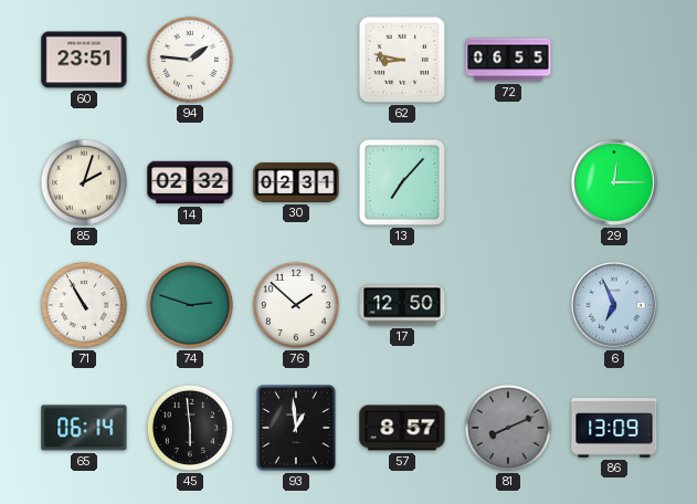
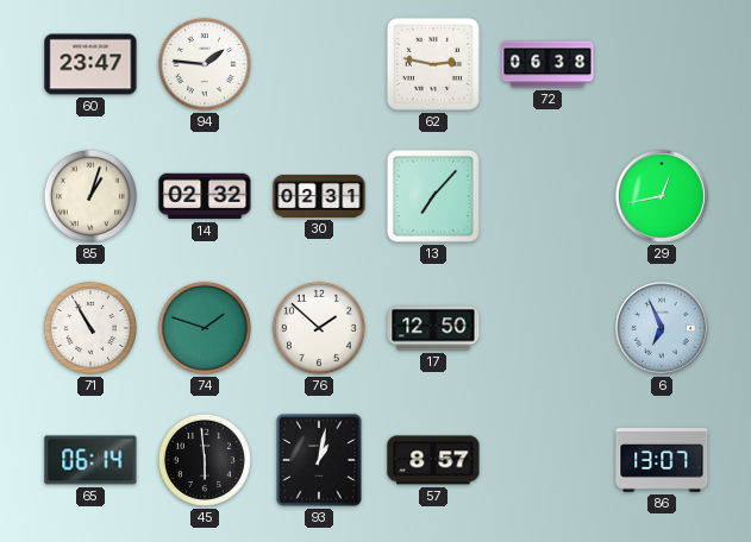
60: 23:51 -> 23:47 (90, 64)
62: 8:47 -> 2:47 (433, 64)
72: 06:55 -> 06:38 (547, 64)
85: 2:03 -> 1:03 (90, 196)
29: 12:15 -> 12:43 (662, 197)
74: 2:48 -> 1:48 (205, 328)
93: 12:59 -> 1:02 (319, 460)
81: 8:11 -> none (508, 428)
86: 13:09 -> 13:07 (662, 460)
